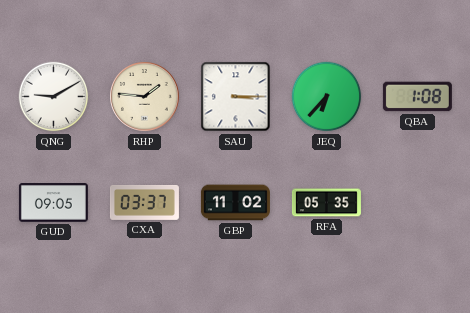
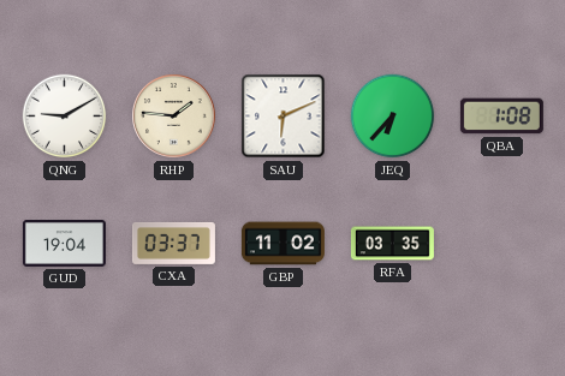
SAU: 3:15 -> 6:11 (284, 117)
GUD: 09:05 -> 19:04 (64, 244)
RFA: 05:35 -> 03:35 (392, 244)
